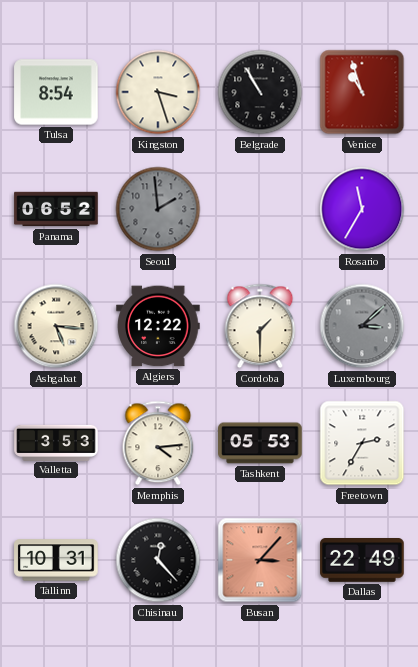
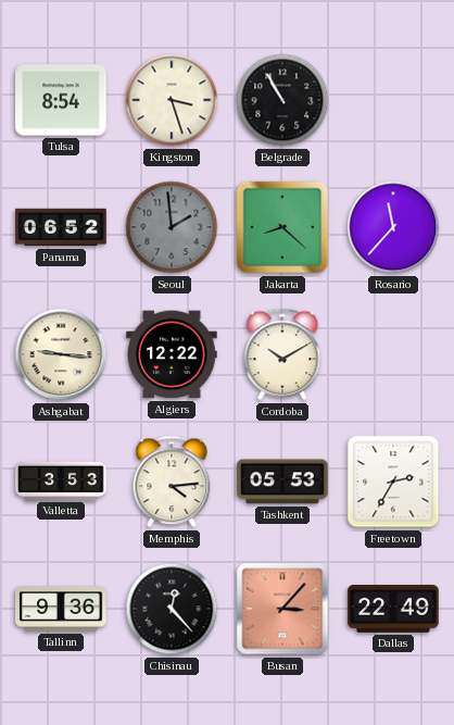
Venice: 10:57 -> none (362, 92)
Jakarta: none -> 8:22 (282, 227)
Rosario: 11:35 -> 11:37 (393, 227)
Ashgabat: 5:16 -> 9:16 (61, 354)
Cordoba: 1:30 -> 10:10 (282, 354)
Luxembourg: 3:08 -> none (362, 326)
Tallinn: 10:31 -> 9:36 (61, 609)
